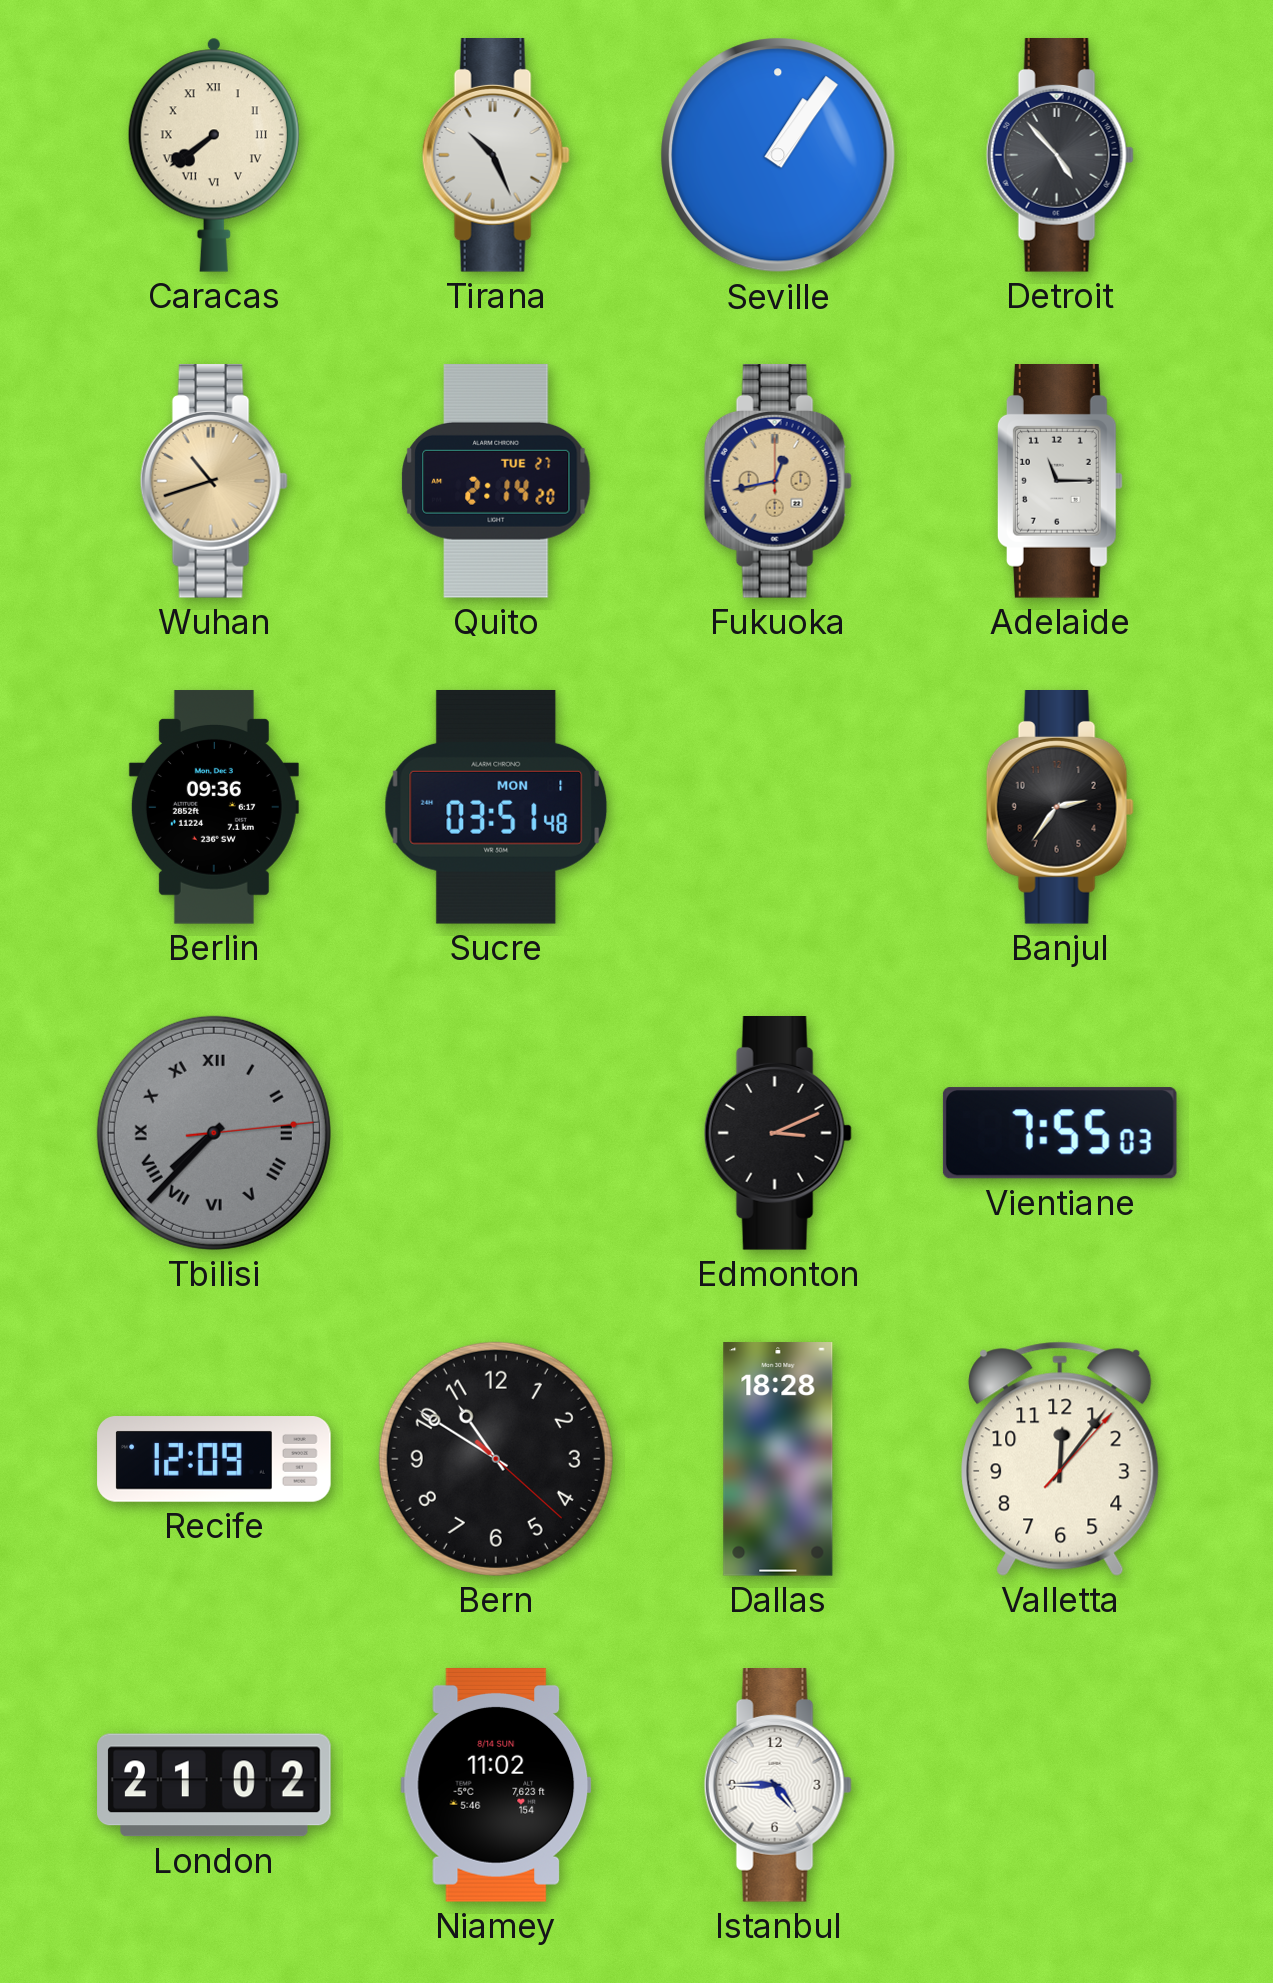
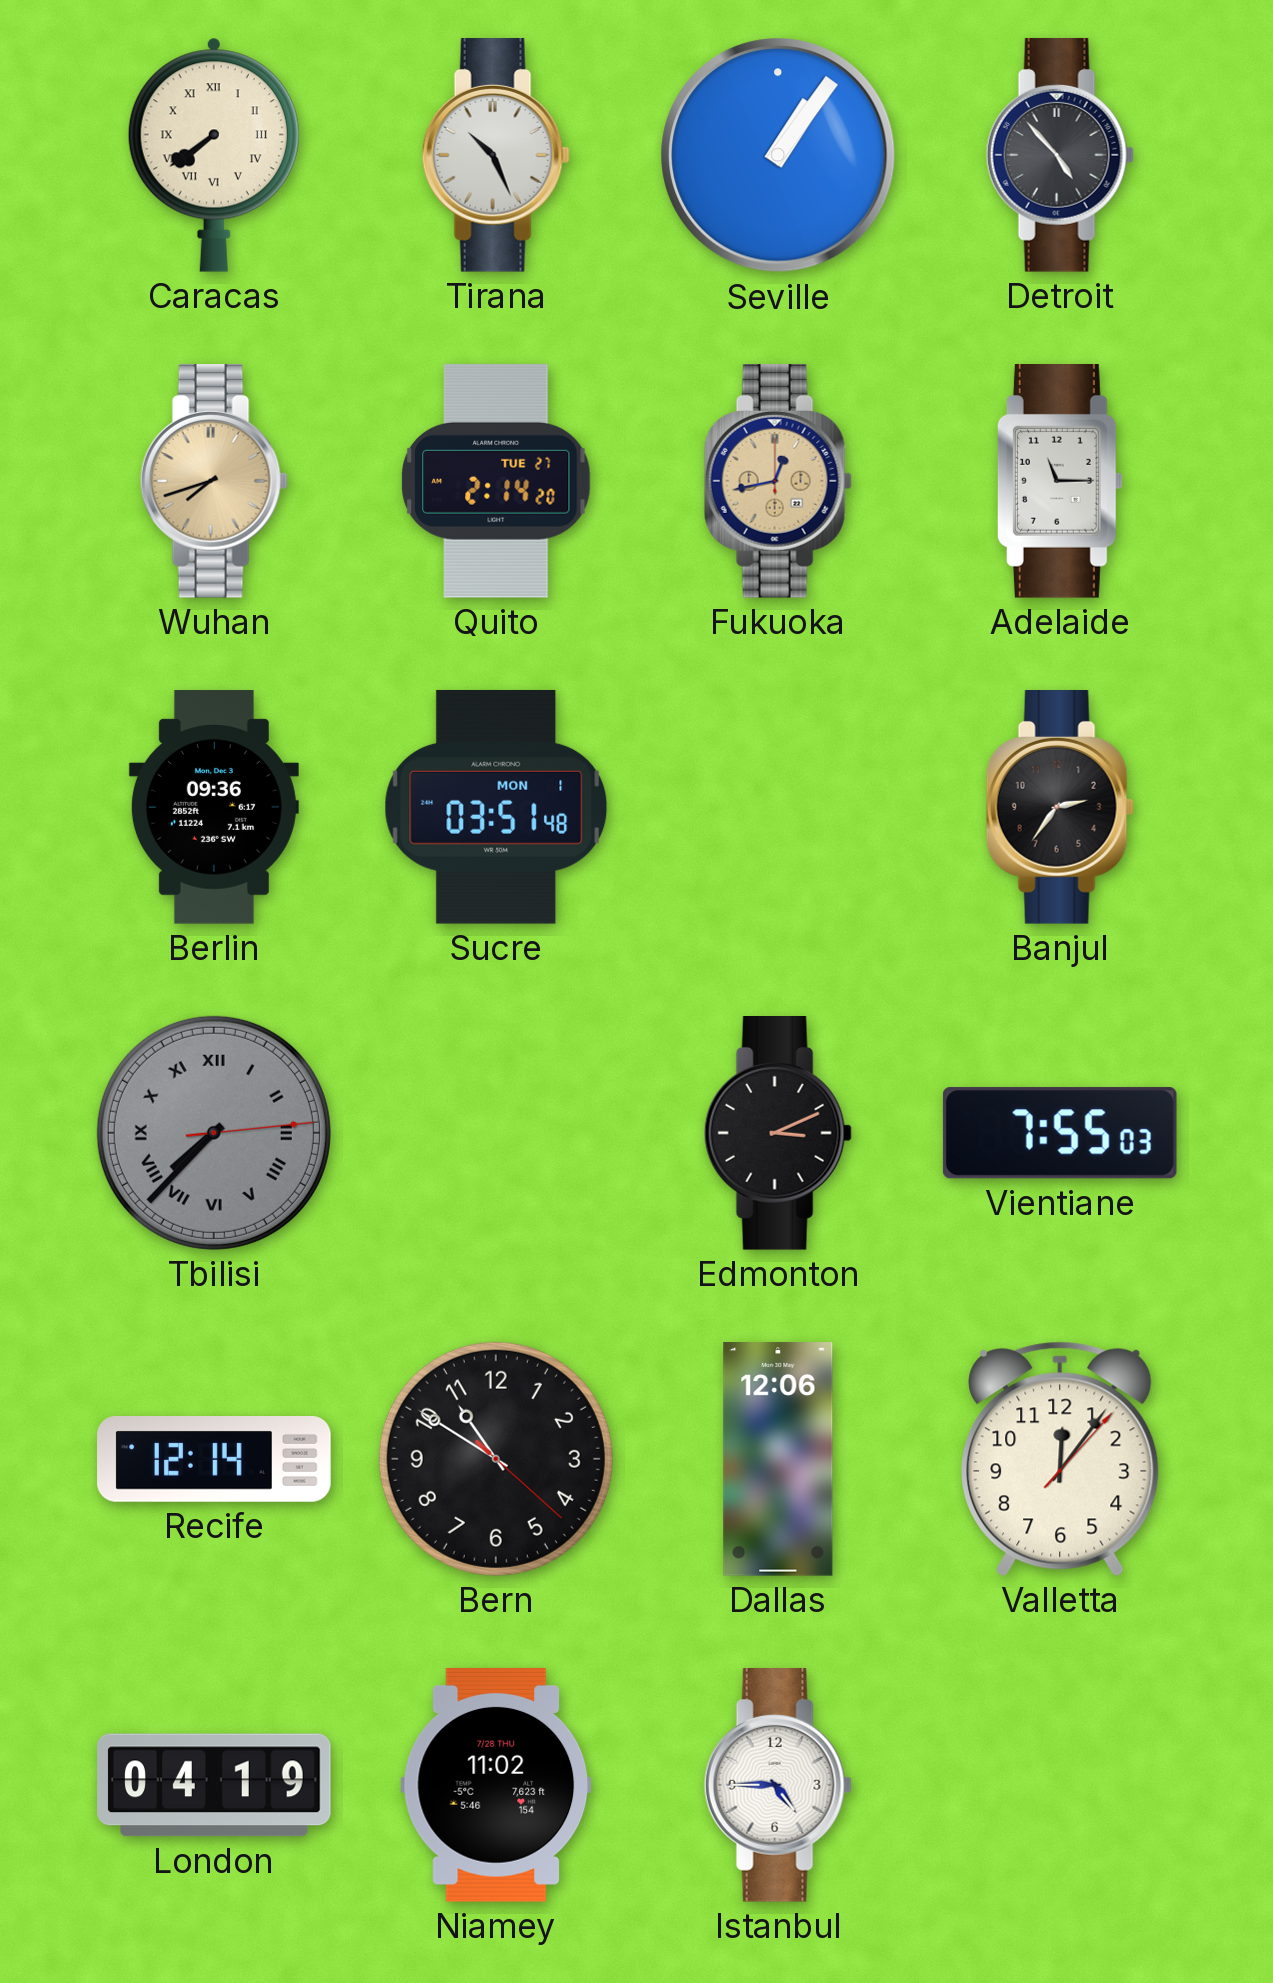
Wuhan: 10:42 -> 7:42 (214, 482)
Recife: 12:09 -> 12:14 (214, 1460)
Dallas: 18:28 -> 12:06 (778, 1459)
London: 21:02 -> 04:19 (214, 1785)
Niamey date: 8/14 SUN -> 7/28 THU (496, 1785)
